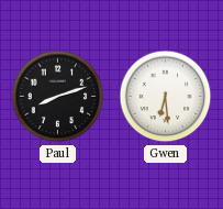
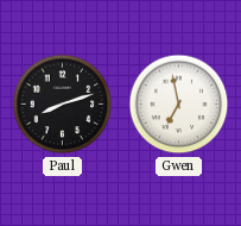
Gwen: 6:29 -> 6:58 (179, 105)
